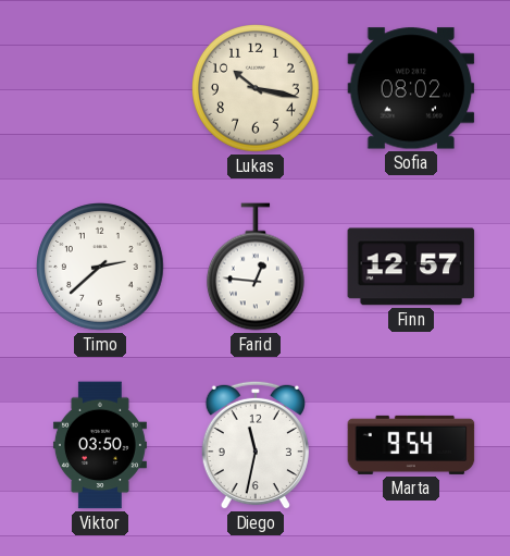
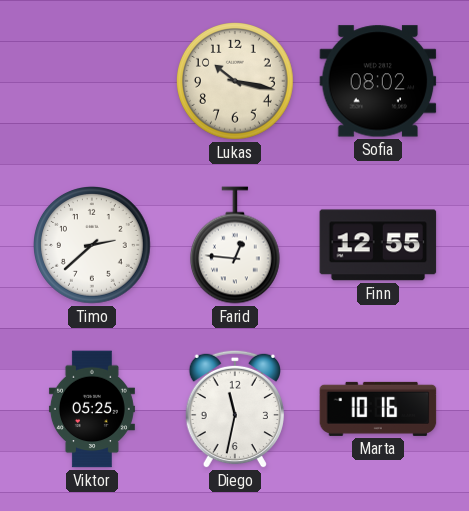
Finn: 12:57 -> 12:55 (378, 245)
Viktor: 03:50 -> 05:25 (92, 409)
Marta: 9:54 -> 10:16 (378, 409)
